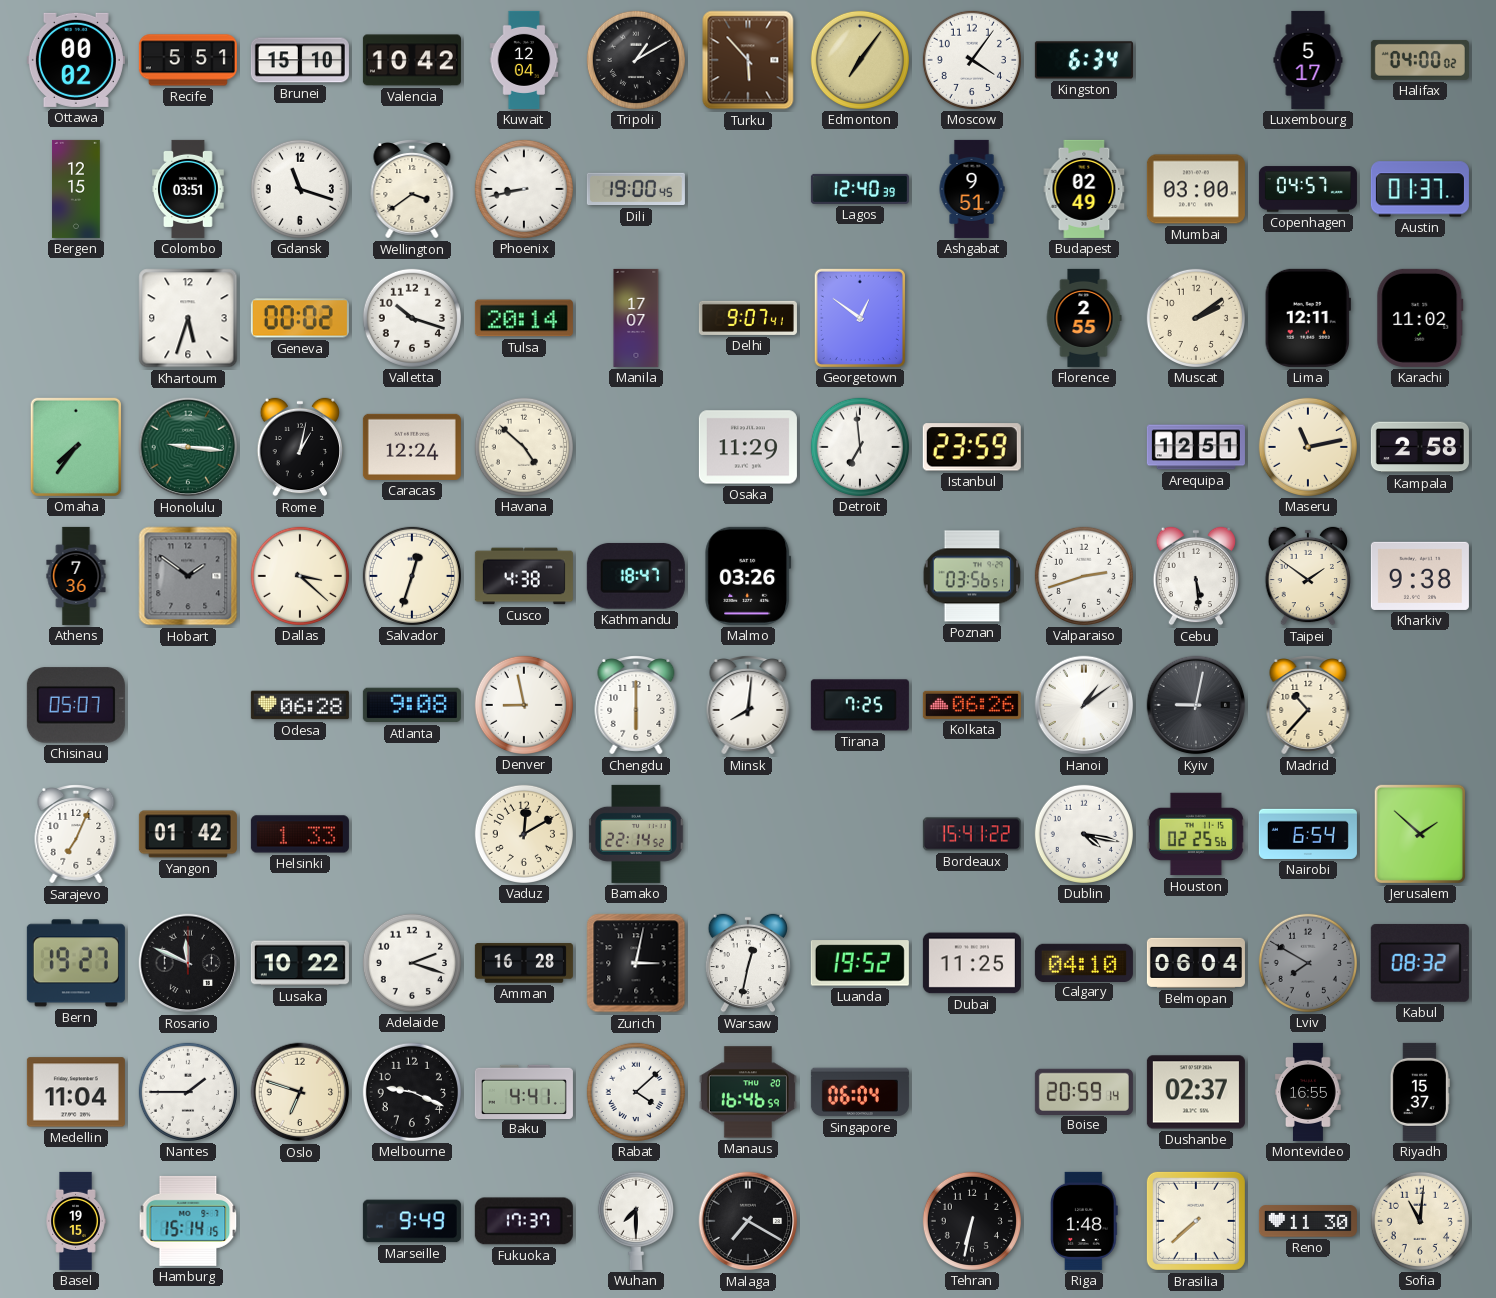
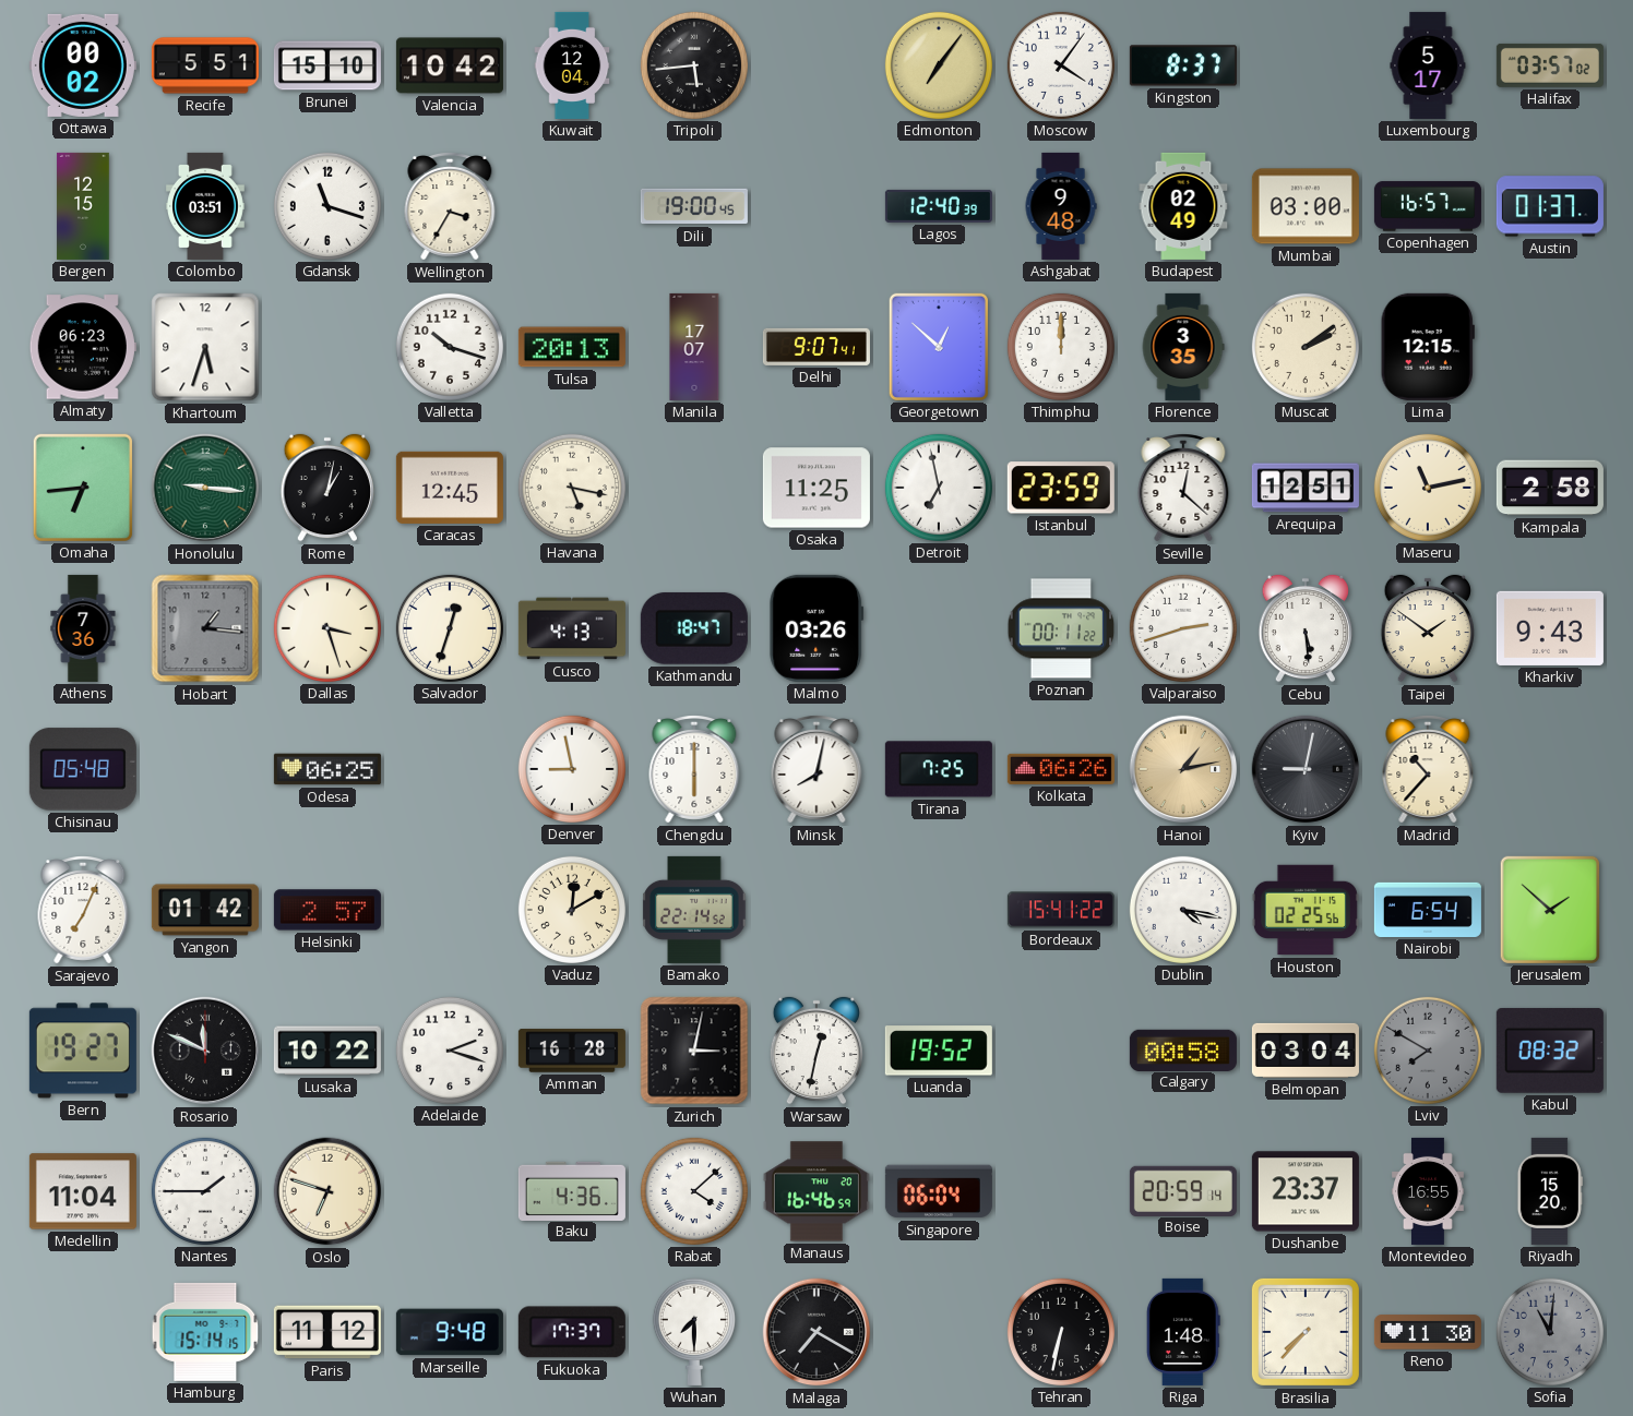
Tripoli: 1:10 -> 5:44 (694, 65)
Turku: 5:53 -> none (748, 60)
Kingston: 6:34 -> 8:37 (1183, 65)
Halifax: 04:00 -> 03:57 (1550, 65)
Wellington: 3:39 -> 3:35 (450, 207)
Phoenix: 8:43 -> none (524, 189)
Ashgabat: 9:51 -> 9:48 (1061, 206)
Copenhagen: 04:57 -> 16:57 (1428, 206)
Almaty: none -> 06:23 (83, 347)
Geneva: 00:02 -> none (300, 318)
Tulsa: 20:14 -> 20:13 (572, 347)
Georgetown: 12:51 -> 12:52 (939, 347)
Thimphu: none -> 12:00 (1061, 347)
Florence: 2:55 -> 3:35 (1183, 347)
Lima: 12:11 -> 12:15 (1428, 347)
Karachi: 11:02 -> none (1420, 318)
Omaha: 7:36 -> 6:44 (83, 488)
Caracas: 12:24 -> 12:45 (450, 488)
Havana: 4:52 -> 5:17 (572, 488)
Osaka: 11:29 -> 11:25 (816, 488)
Detroit: 6:59 -> 6:58 (939, 488)
Seville: none -> 12:22 (1183, 489)
Hobart: 1:51 -> 1:16 (205, 628)
Dallas: 3:22 -> 3:27 (327, 628)
Cusco: 4:38 -> 4:13 (572, 628)
Poznan: 03:56 -> 00:11 (1061, 628)
Kharkiv: 9:38 -> 9:43 (1550, 628)
Chisinau: 05:07 -> 05:48 (83, 769)
Odesa: 06:28 -> 06:25 (327, 769)
Atlanta: 9:08 -> none (412, 705)
Minsk: 8:01 -> 8:02 (816, 770)
Hanoi: 1:09 -> 1:13 (1183, 769)
Hanoi dial: white -> champagne (1183, 769)
Helsinki: 1:33 -> 2:57 (327, 910)
Dubai: 11:25 -> none (972, 963)
Calgary: 04:10 -> 00:58 (1183, 1049)
Belmopan: 06:04 -> 03:04 (1306, 1051)
Melbourne: 9:19 -> none (412, 1092)
Baku: 4:41 -> 4:36 (572, 1190)
Dushanbe: 02:37 -> 23:37 (1306, 1191)
Riyadh: 15:37 -> 15:20 (1550, 1191)
Basel: 19:15 -> none (76, 1221)
Paris: none -> 11:12 (327, 1332)
Marseille: 9:49 -> 9:48 (450, 1332)
Brasilia: 7:38 -> 7:37 (1306, 1332)
Sofia dial: cream -> grey (1550, 1332)
